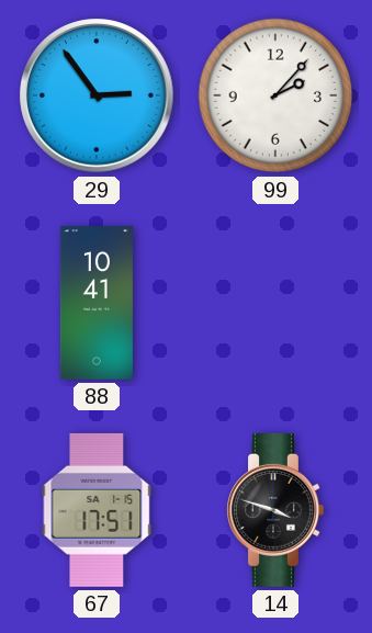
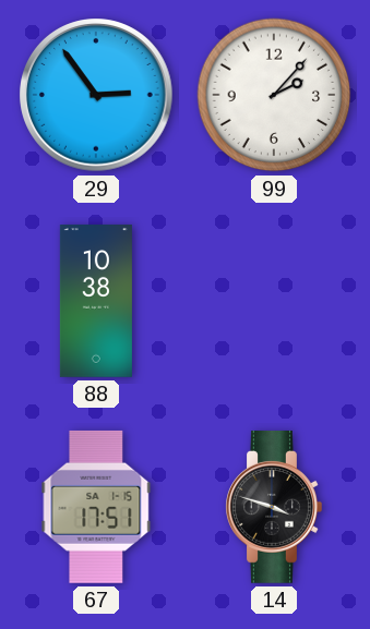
88: 10:41 -> 10:38 (96, 302)
